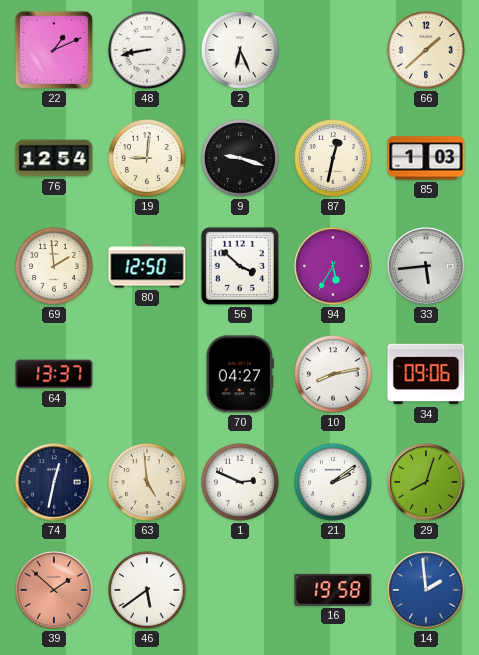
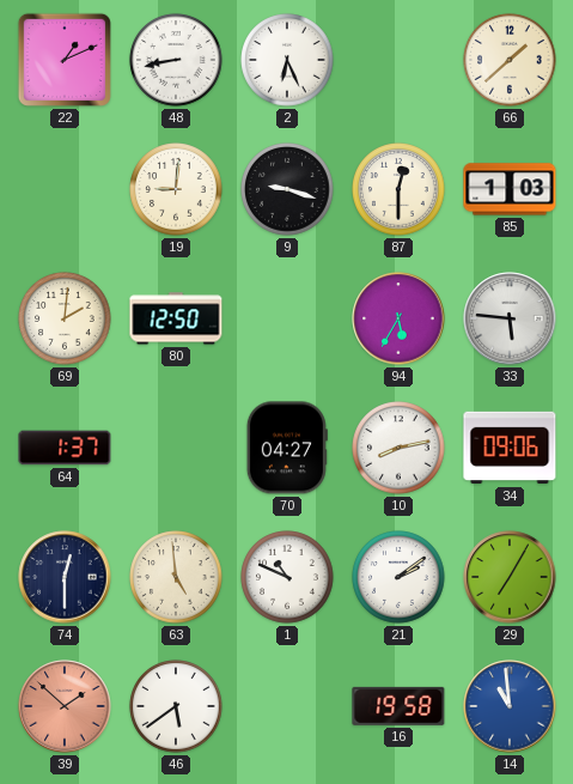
76: 12:54 -> none (54, 158)
87: 12:32 -> 12:30 (398, 189)
69: 1:59 -> 2:01 (65, 318)
56: 3:52 -> none (240, 266)
33: 5:44 -> 5:46 (510, 318)
64: 13:37 -> 1:37 (65, 448)
74: 12:32 -> 12:30 (65, 577)
1: 2:49 -> 10:49 (287, 577)
29: 8:03 -> 7:05 (510, 577)
14: 1:59 -> 10:59 (510, 706)
